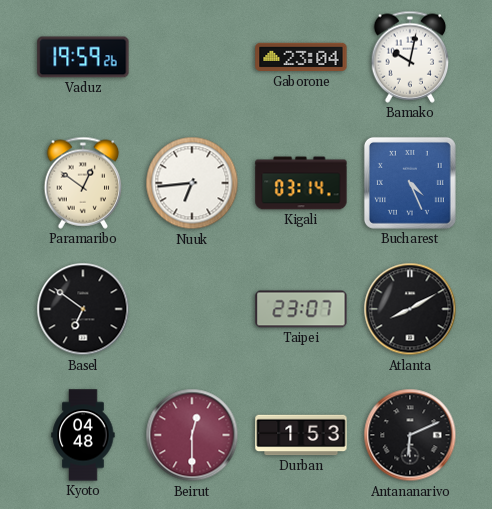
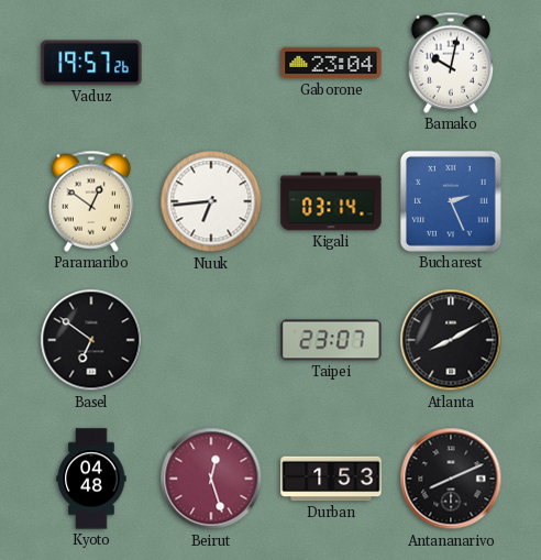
Vaduz: 19:59 -> 19:57 (91, 63)
Bucharest: 4:26 -> 2:26 (451, 201)
Beirut: 12:30 -> 12:27 (211, 479)
Antananarivo: 6:11 -> 8:11 (451, 479)
